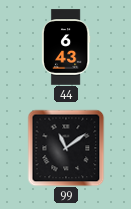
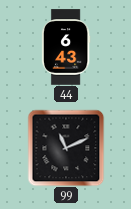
99: 11:09 -> 11:11 (66, 148)
